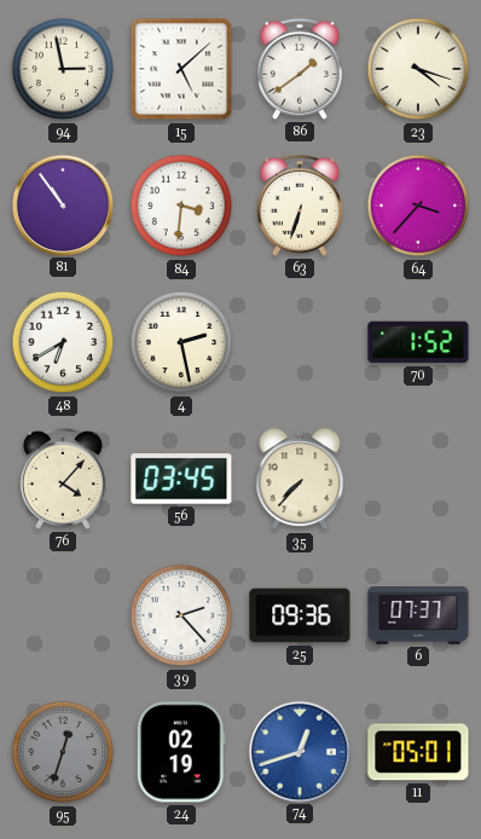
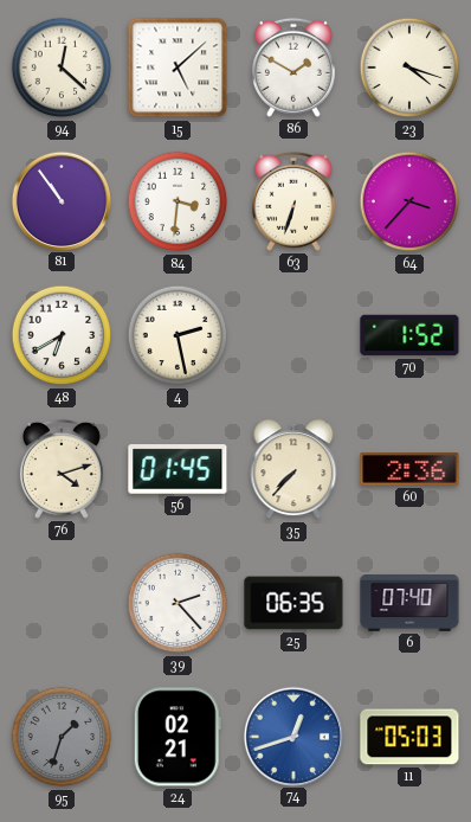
94: 2:58 -> 12:22 (62, 68)
86: 1:39 -> 1:50 (293, 68)
76: 4:07 -> 4:12 (62, 469)
56: 03:45 -> 01:45 (178, 469)
60: none -> 2:36 (409, 469)
25: 09:36 -> 06:35 (293, 603)
6: 07:37 -> 07:40 (409, 604)
95: 12:33 -> 1:33 (62, 737)
24: 02:19 -> 02:21 (178, 737)
11: 05:01 -> 05:03 (409, 737)
